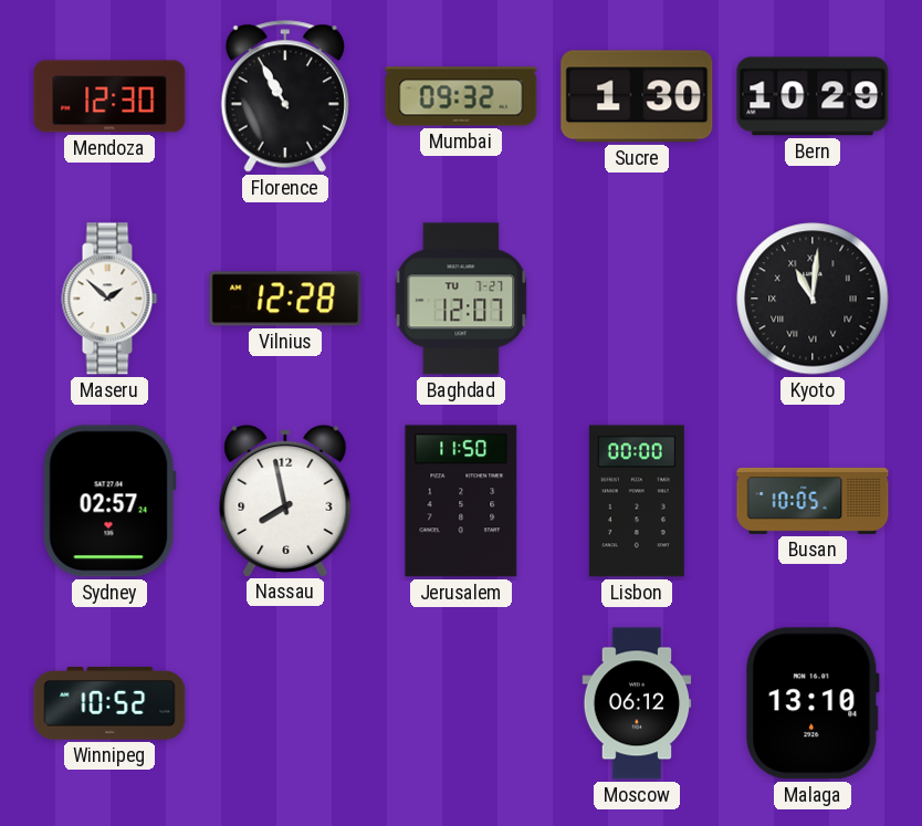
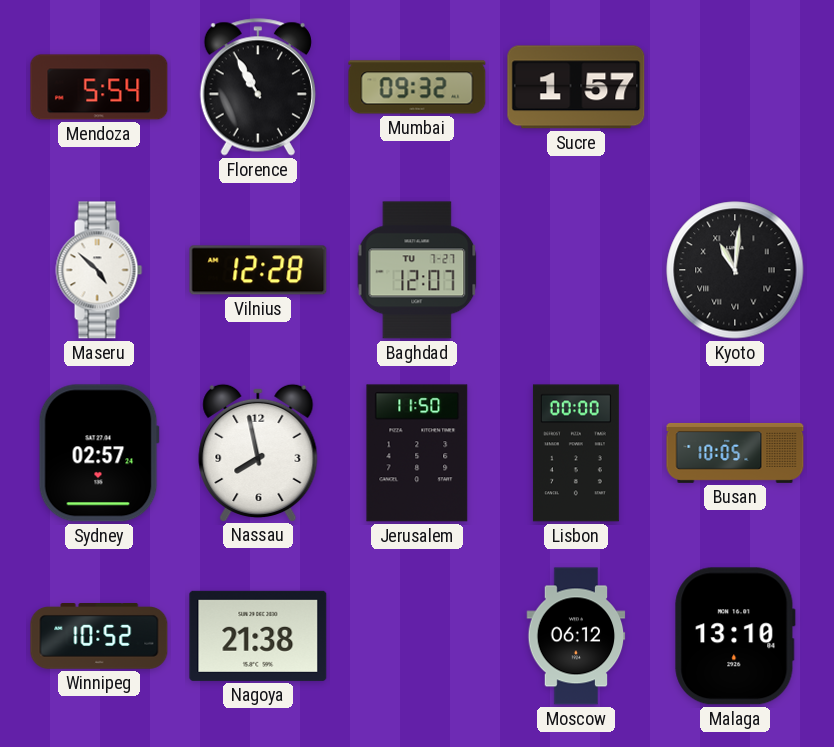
Mendoza: 12:30 -> 5:54 (99, 87)
Sucre: 1:30 -> 1:57 (576, 87)
Bern: 10:29 -> none (813, 96)
Maseru: 1:52 -> 4:52 (99, 270)
Nagoya: none -> 21:38 (258, 636)
